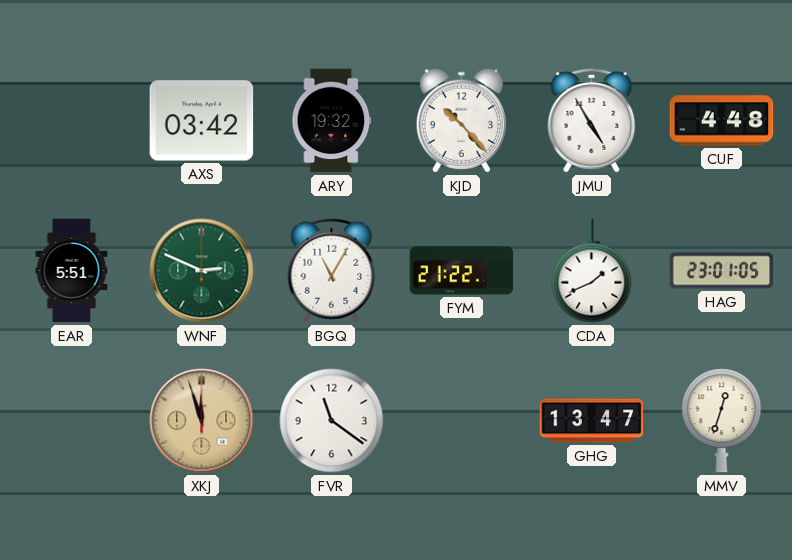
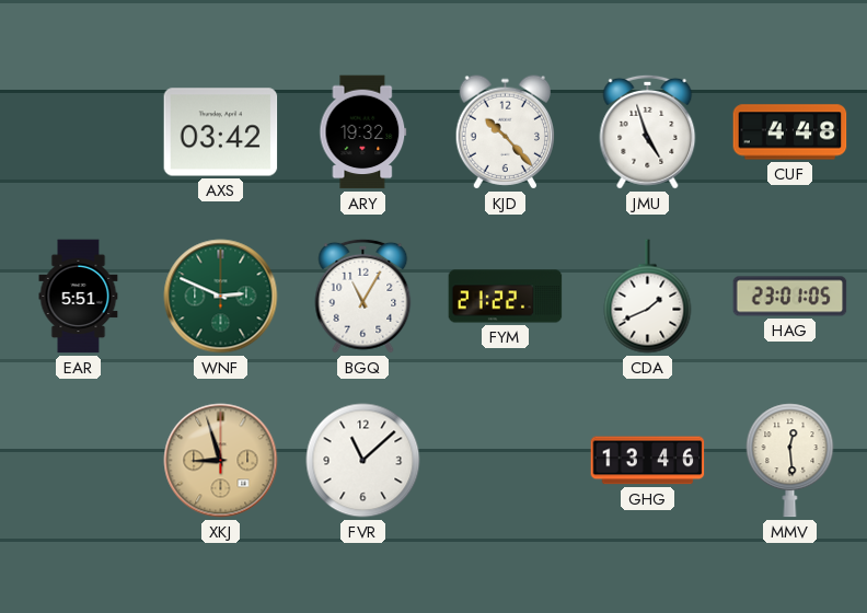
JMU: 4:55 -> 4:57 (648, 131)
XKJ: 11:57 -> 8:57 (221, 461)
FVR: 11:21 -> 11:08 (363, 461)
GHG: 13:47 -> 13:46 (648, 461)
MMV: 12:33 -> 12:29 (790, 461)
